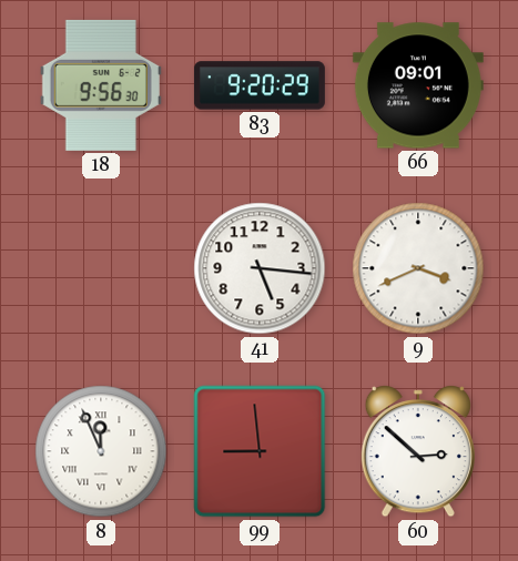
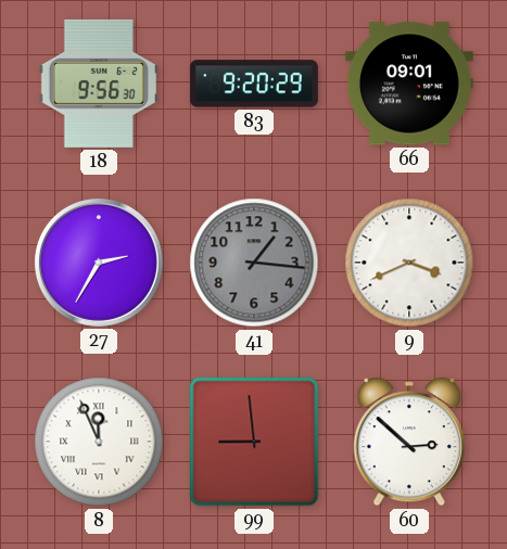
27: none -> 2:35 (99, 263)
41: 5:16 -> 1:16 (254, 263)
41 dial: white -> grey (254, 263)
